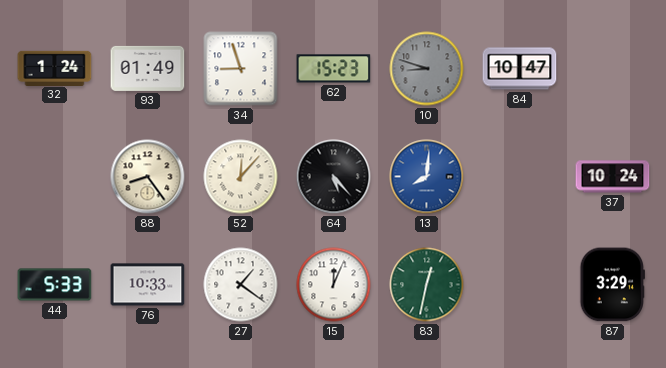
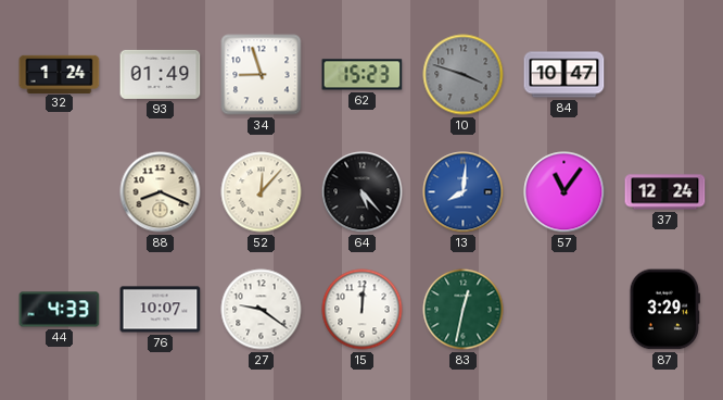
10: 8:48 -> 3:48 (464, 75)
88: 8:24 -> 8:19 (161, 192)
57: none -> 11:06 (565, 192)
37: 10:24 -> 12:24 (665, 192)
44: 5:33 -> 4:33 (60, 310)
76: 10:33 -> 10:07 (161, 310)
27: 1:21 -> 9:21 (262, 310)
15: 12:04 -> 12:01 (363, 310)
